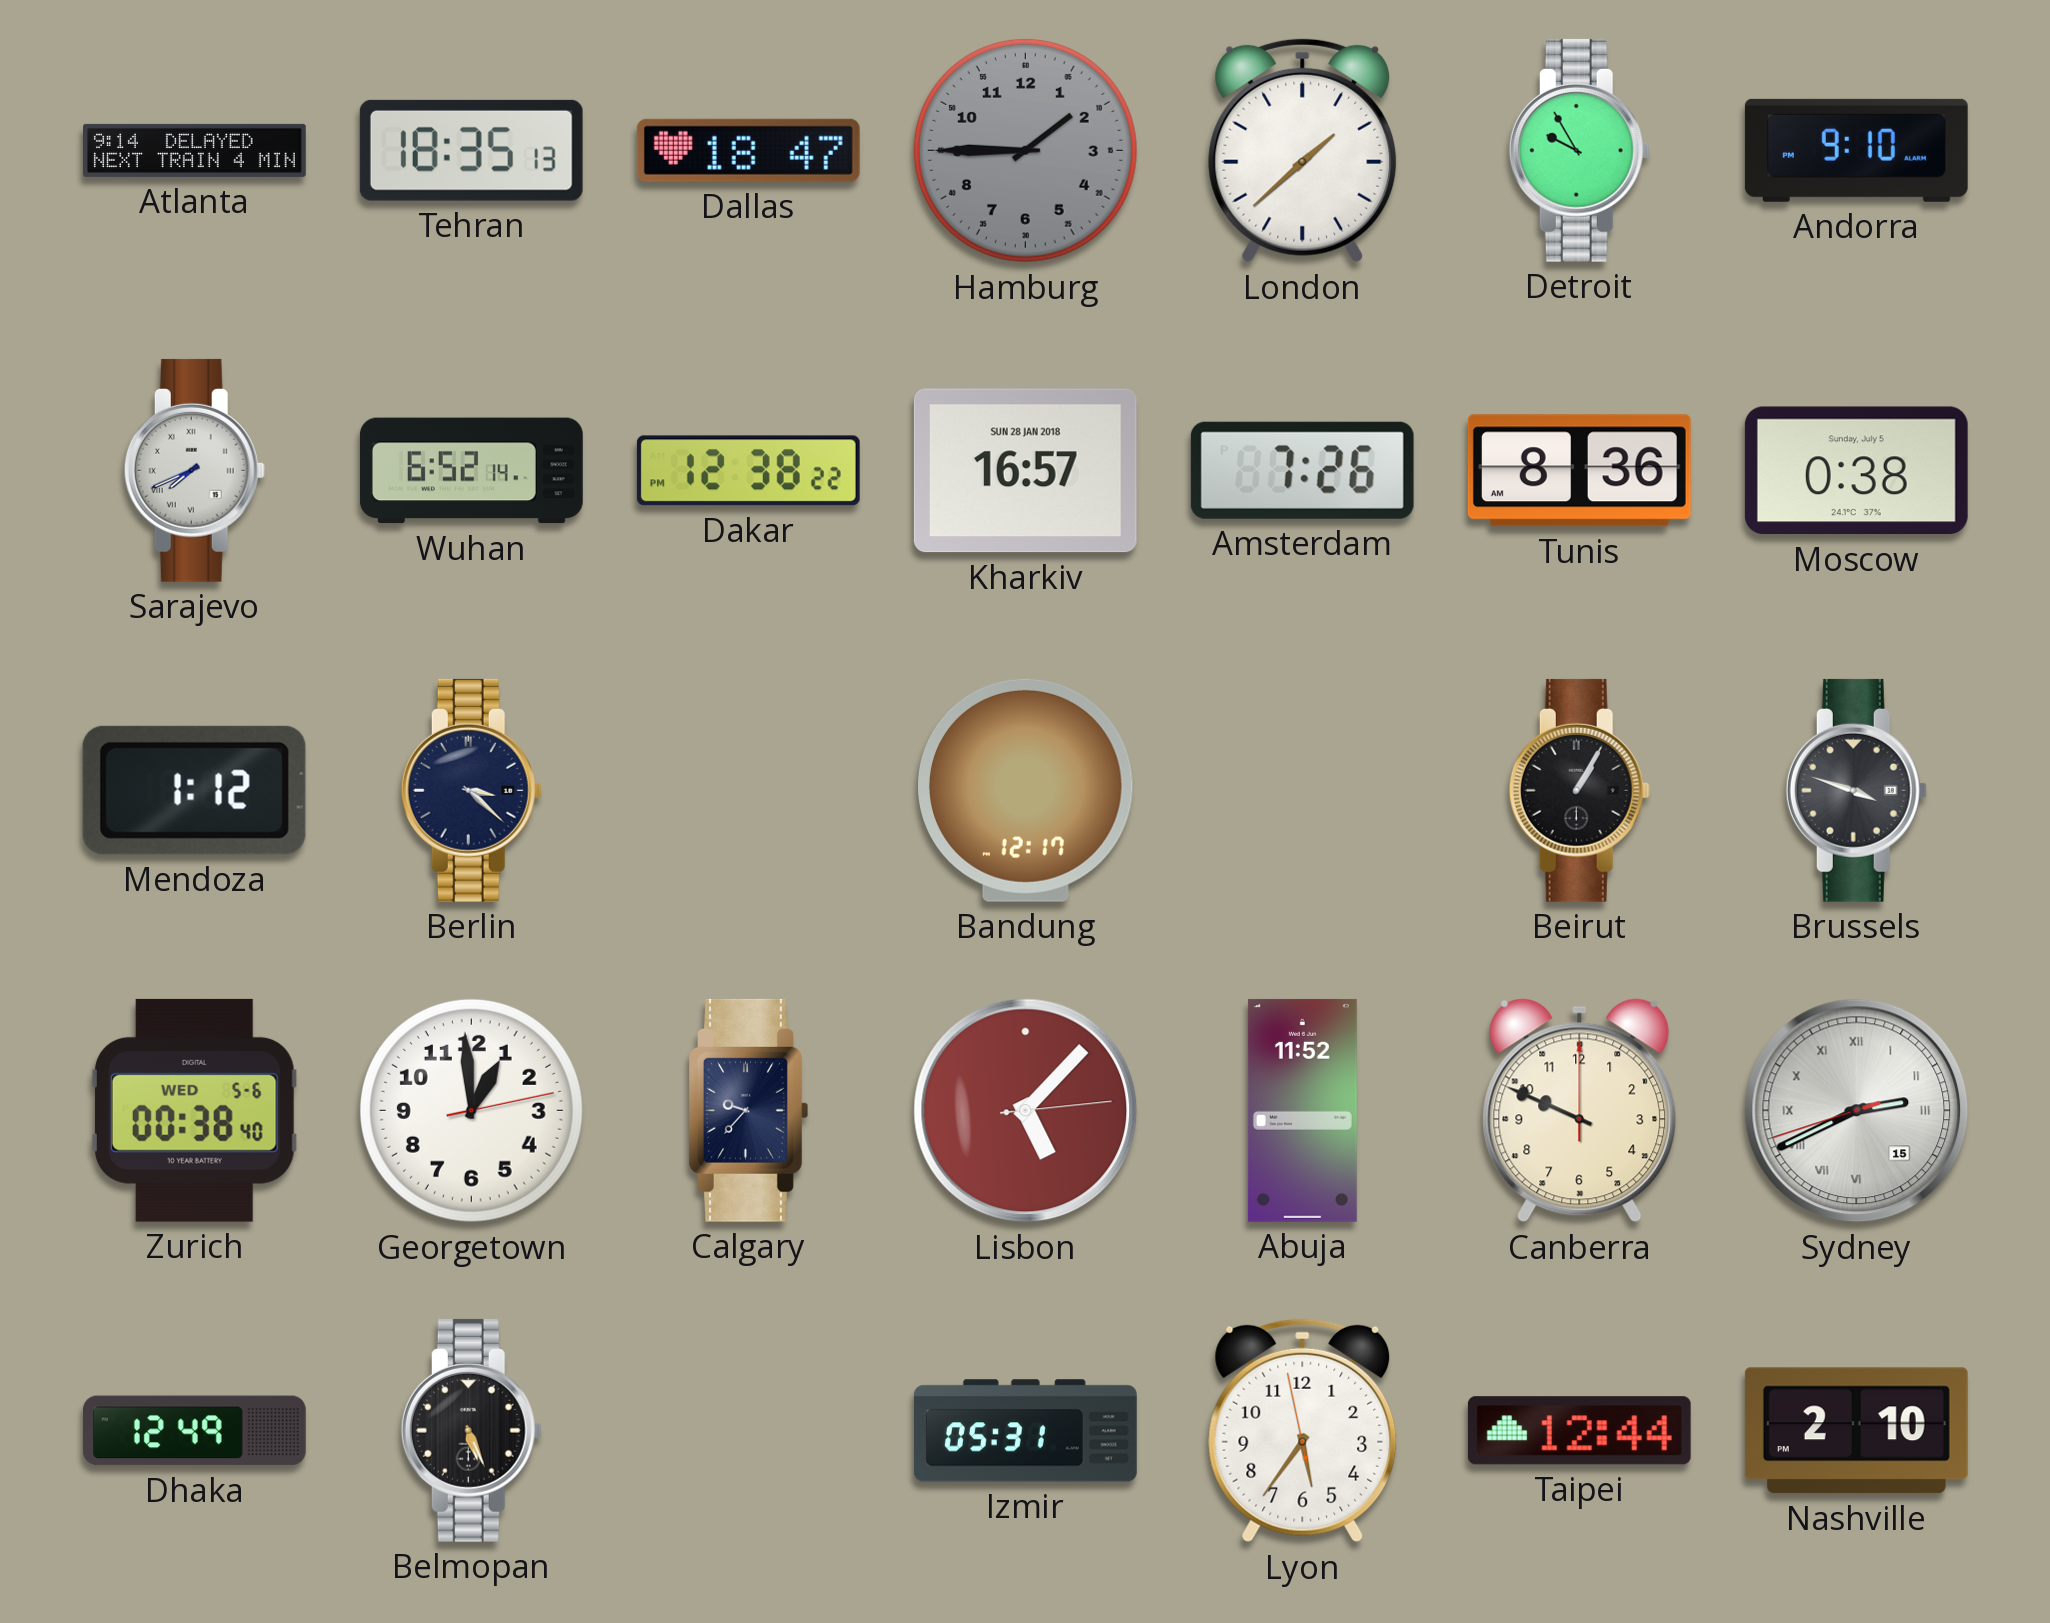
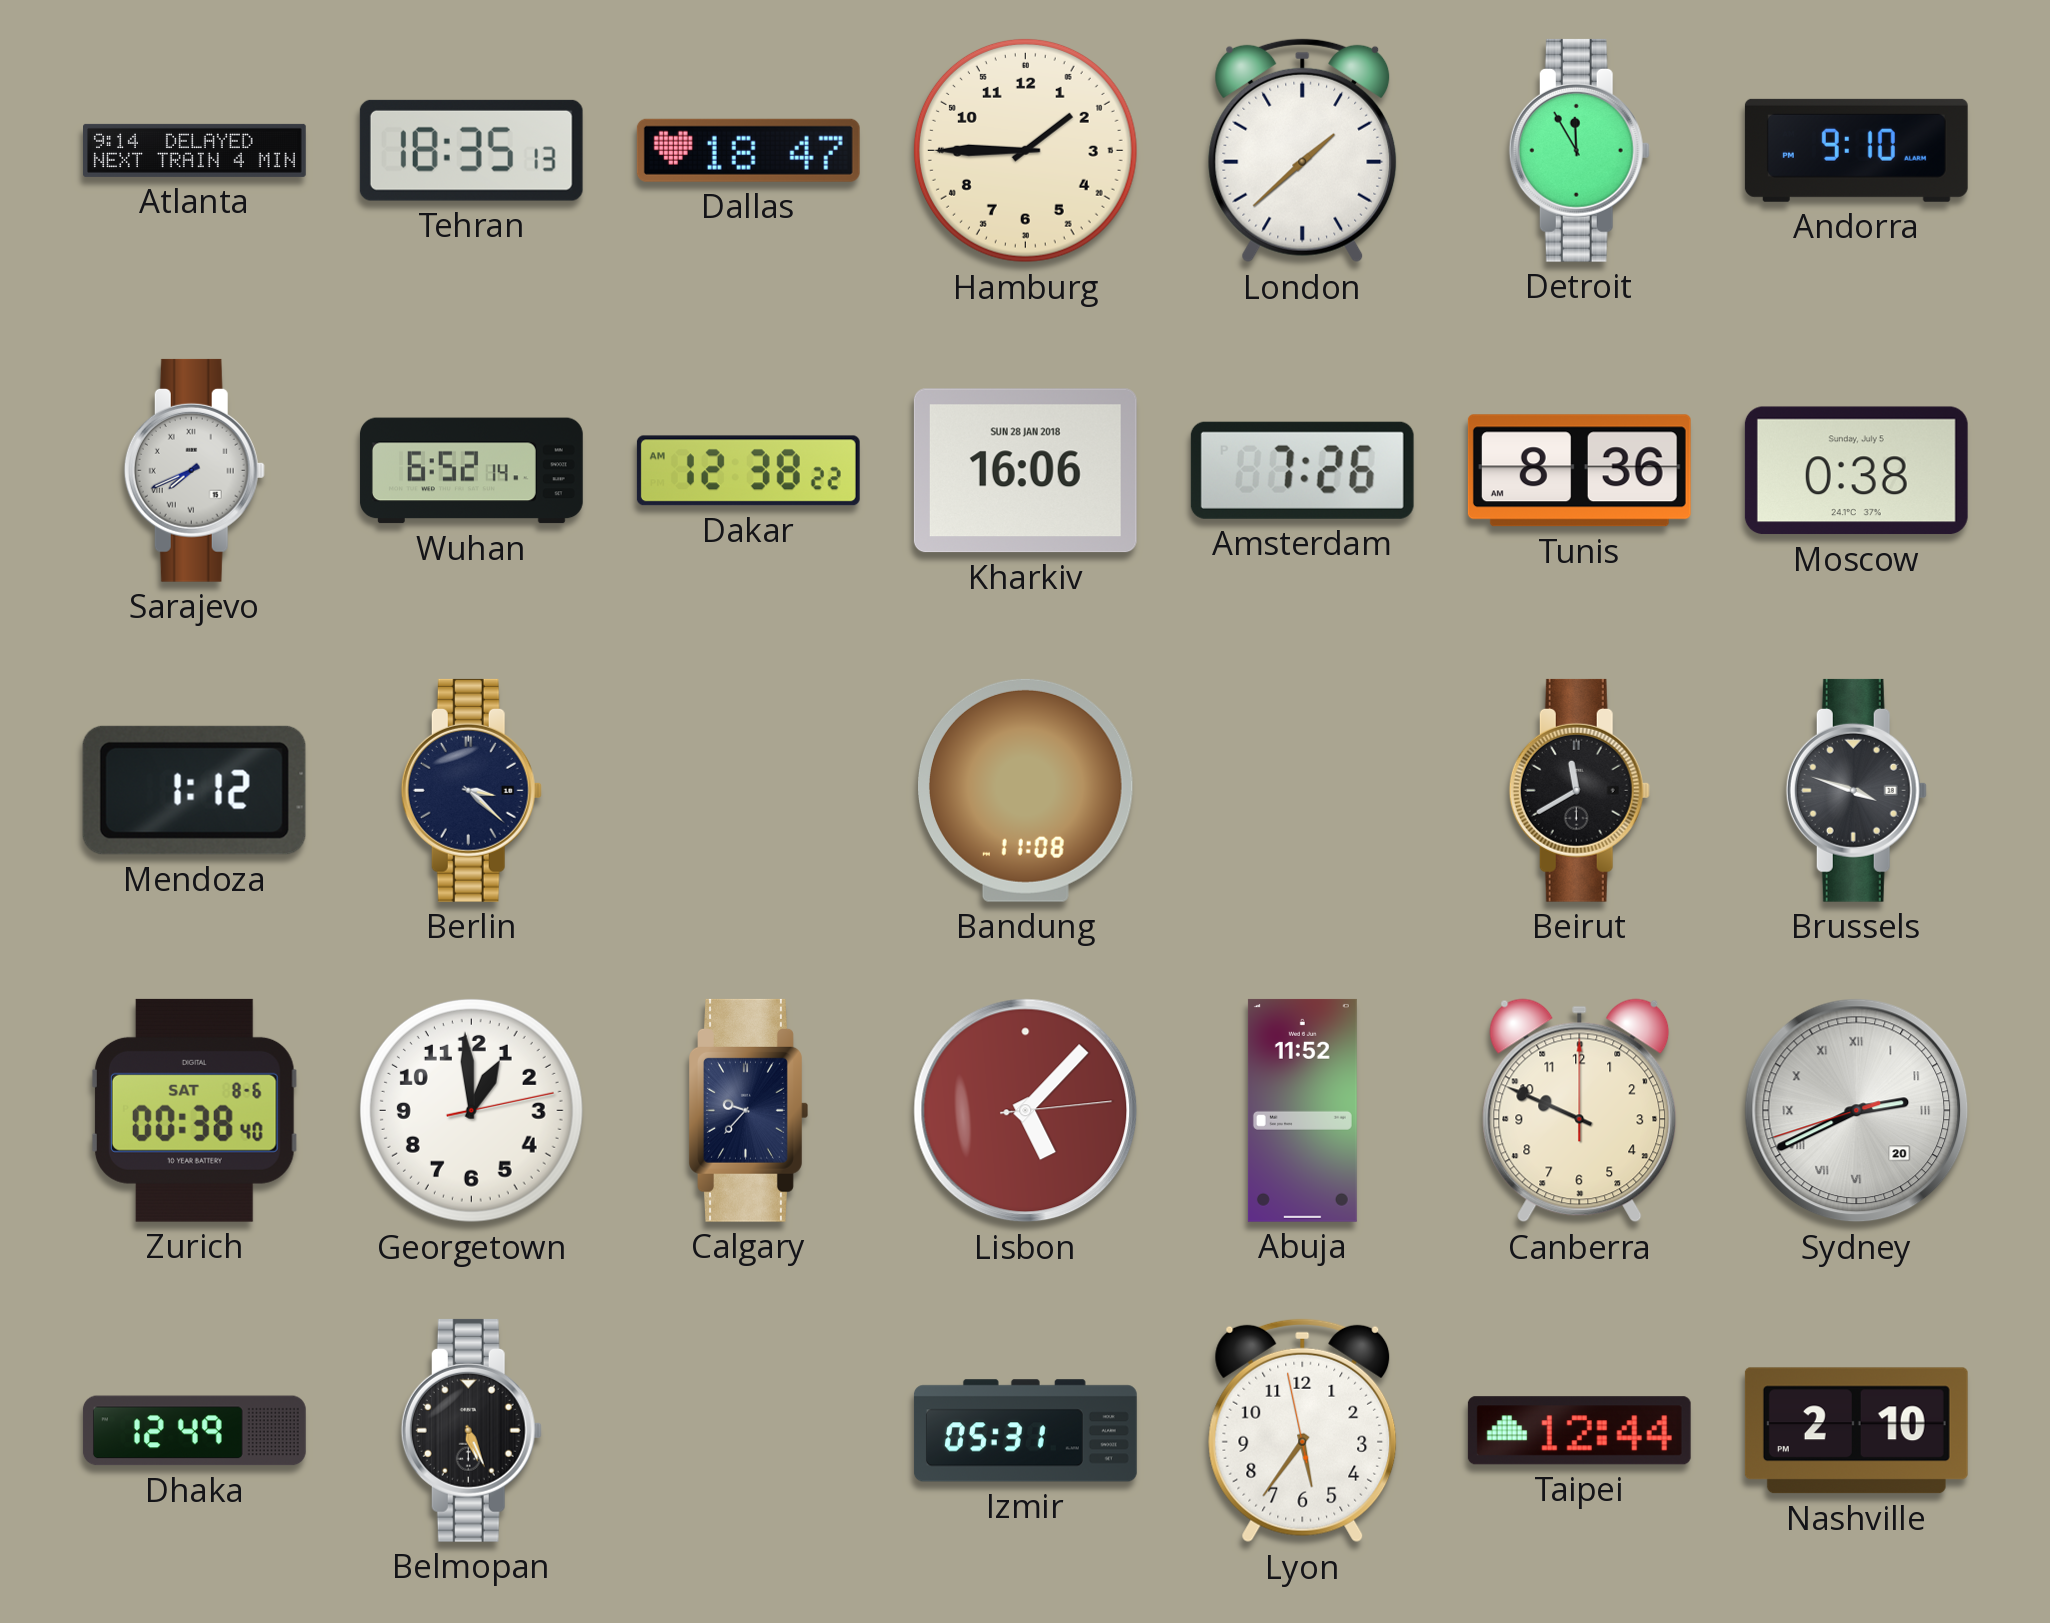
Hamburg dial: grey -> cream (1025, 150)
Detroit: 9:55 -> 11:55 (1579, 150)
Dakar: 12:38:22 PM -> 12:38:22 AM (748, 471)
Kharkiv: 16:57 -> 16:06 (1025, 471)
Bandung: 12:17 -> 11:08 (1026, 790)
Beirut: 1:05 -> 11:40 (1579, 790)
Zurich date: WED 5-6 -> SAT 8-6 (194, 1110)
Sydney date: 15 -> 20 (1857, 1111)
